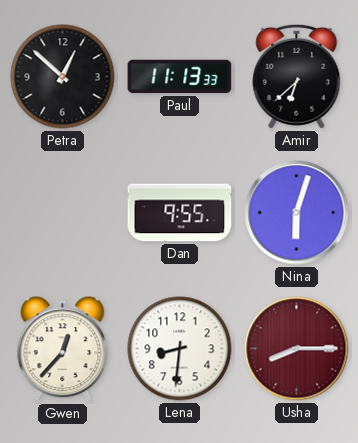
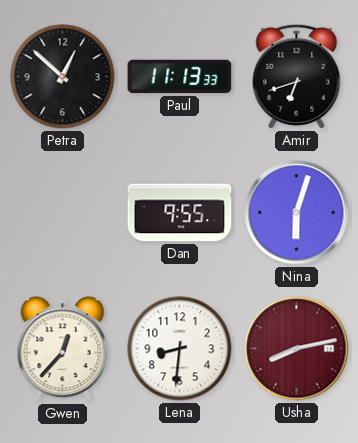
Amir: 6:38 -> 6:42 (297, 76)
Usha: 8:15 -> 8:13 (297, 349)
